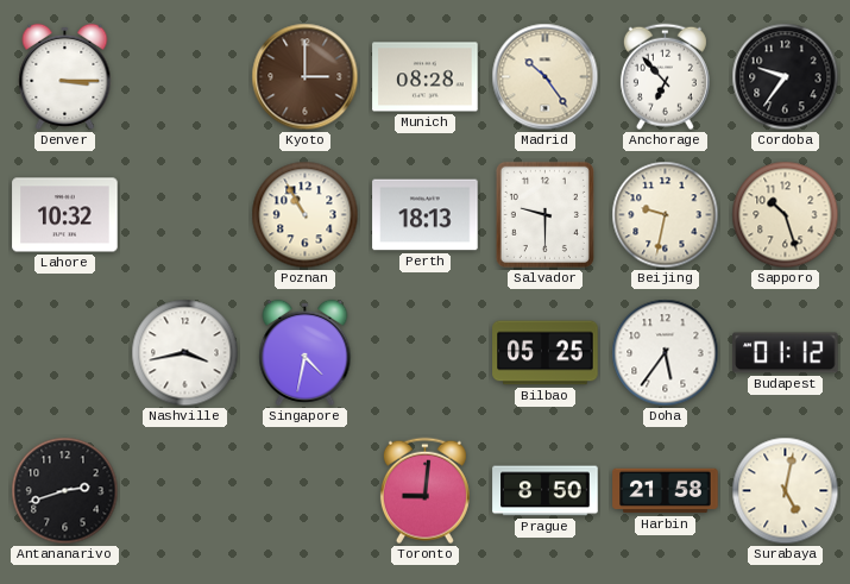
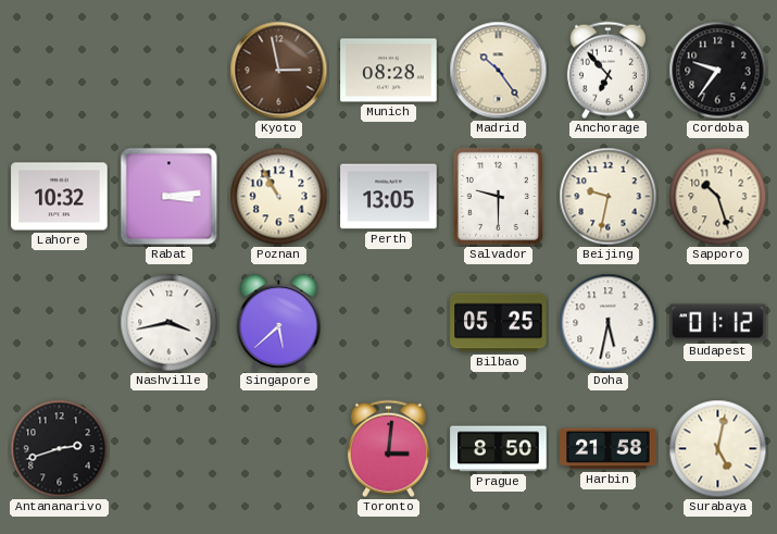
Denver: 3:15 -> none (65, 76)
Kyoto: 3:00 -> 2:58 (279, 71)
Rabat: none -> 3:14 (170, 197)
Perth: 18:13 -> 13:05 (389, 197)
Singapore: 4:32 -> 5:38 (279, 322)
Doha: 5:36 -> 5:32 (609, 323)
Toronto: 9:01 -> 3:01 (388, 449)
